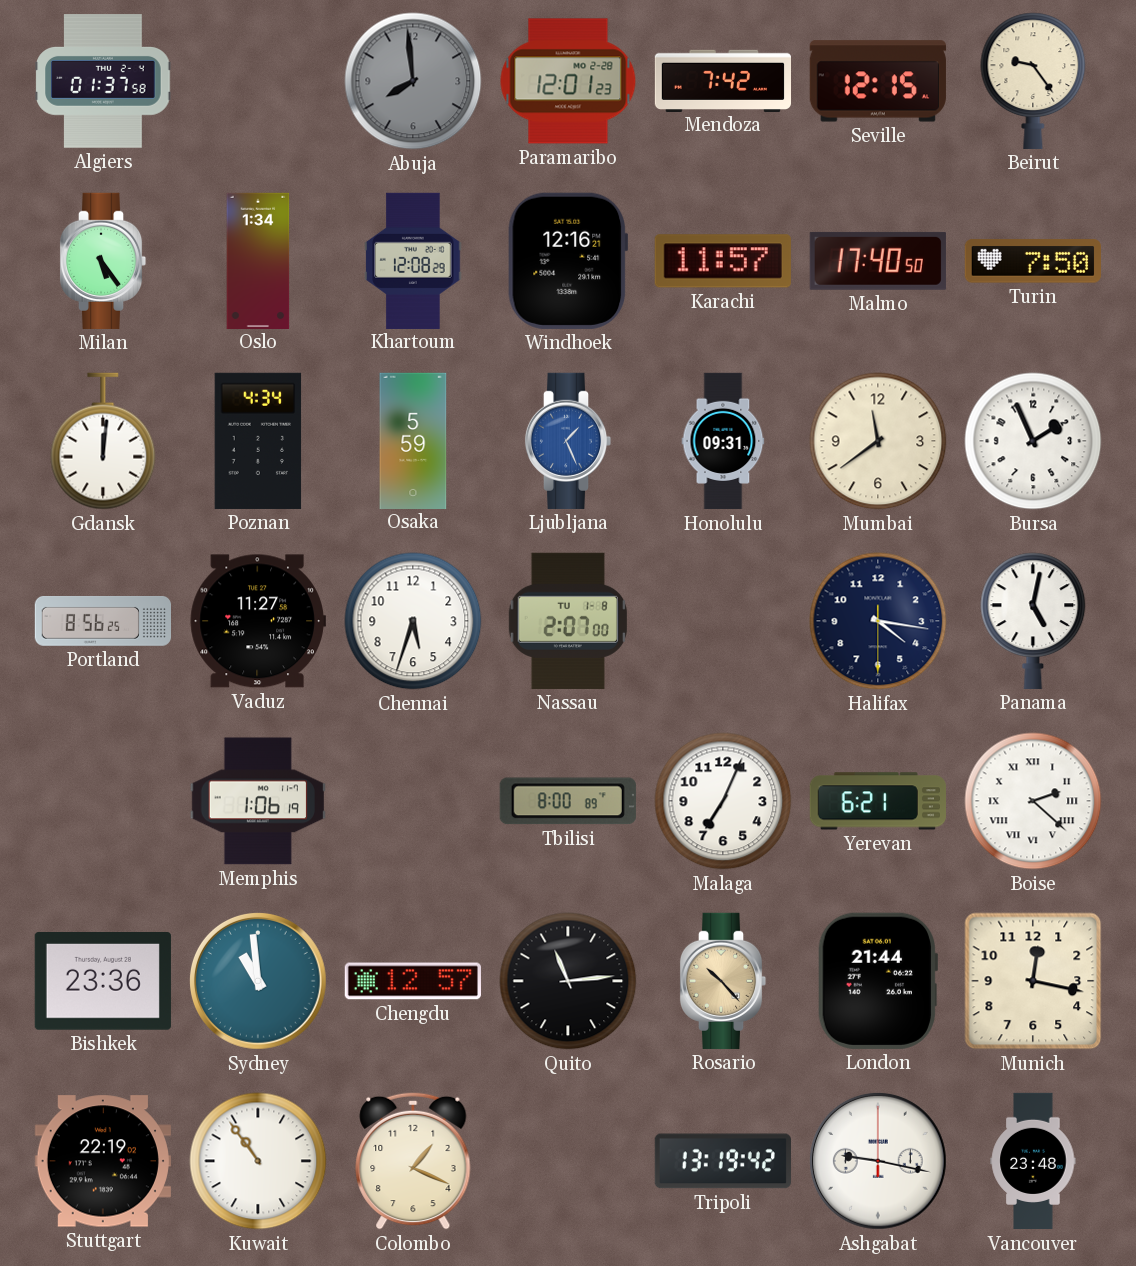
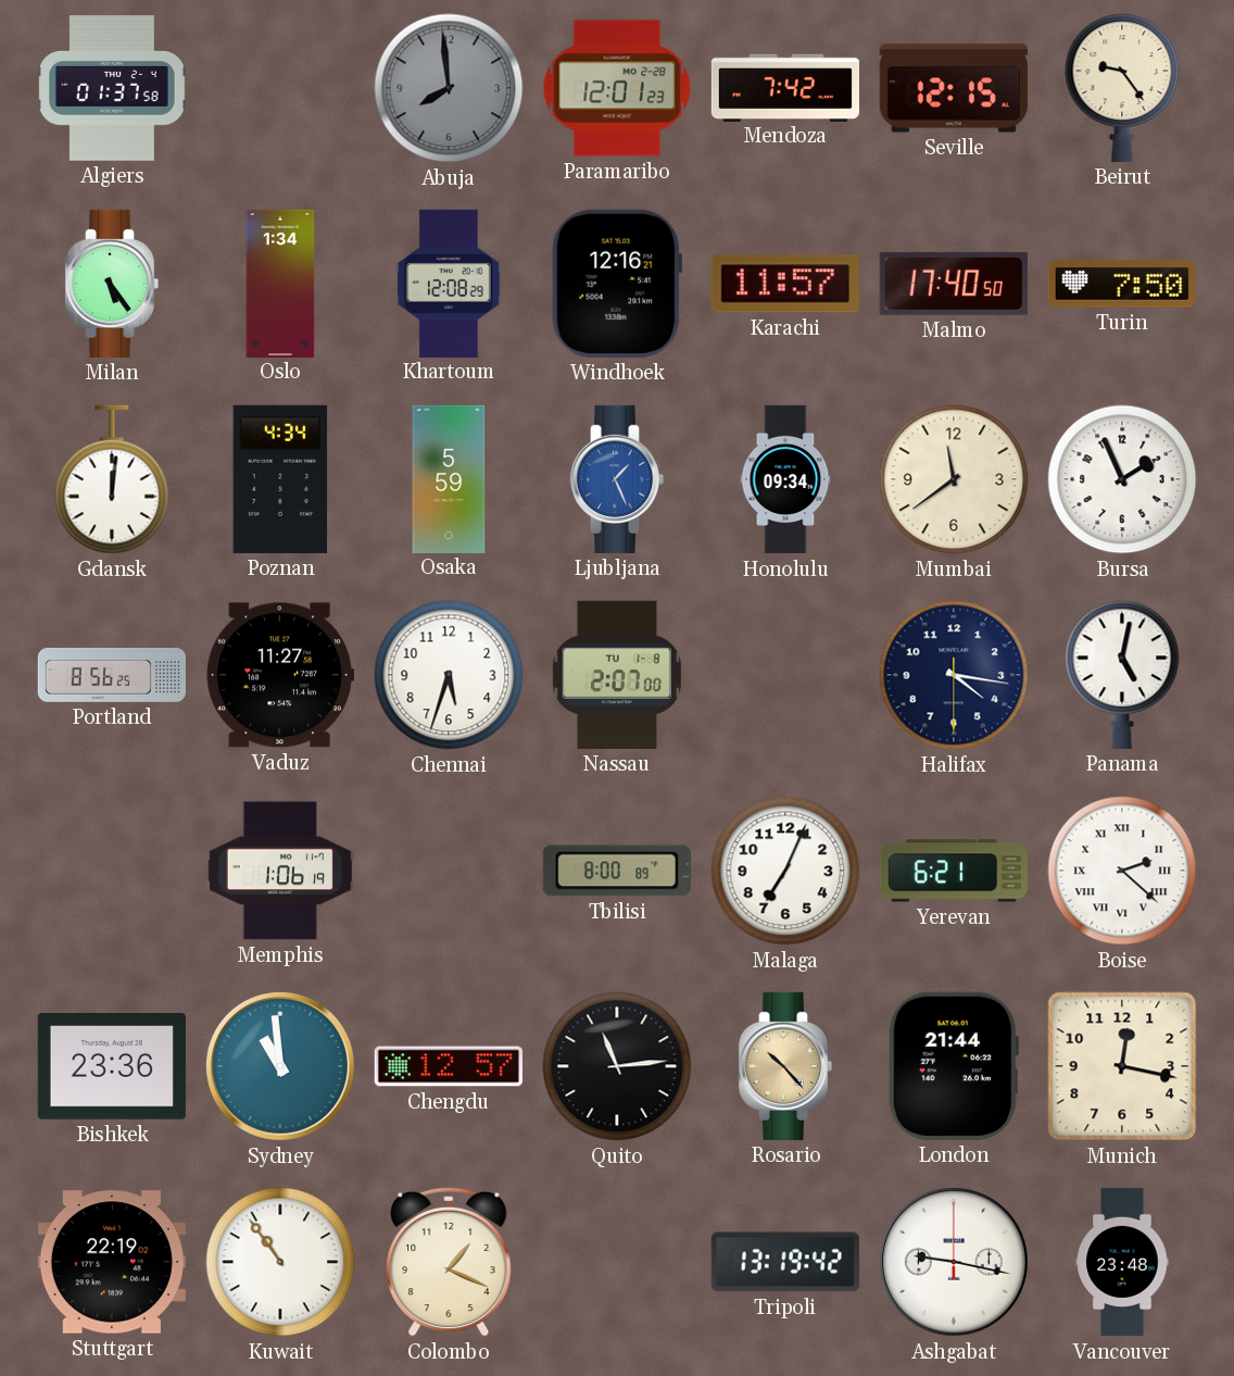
Honolulu: 09:31 -> 09:34 (785, 479)
